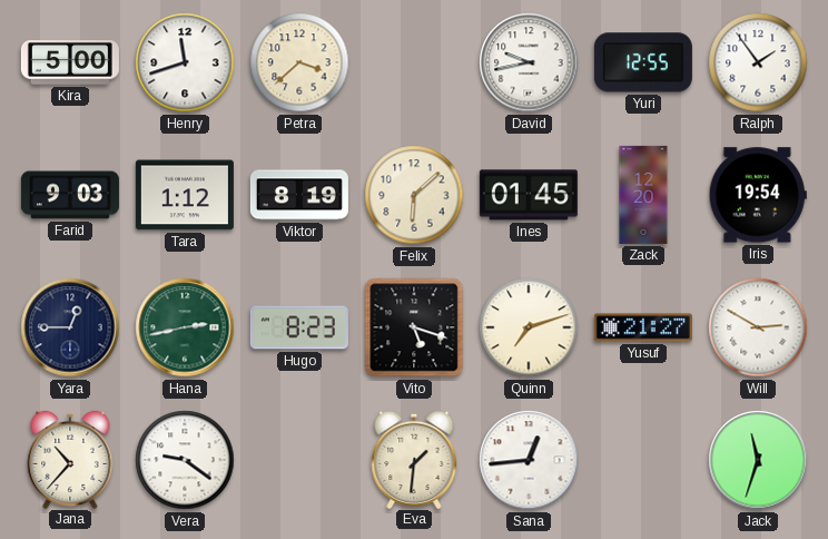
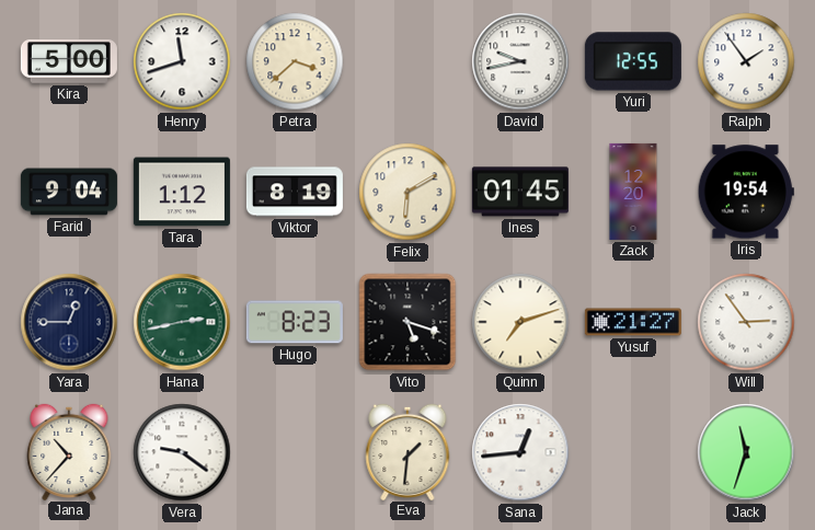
Farid: 9:03 -> 9:04 (69, 192)
Felix: 6:08 -> 6:10 (407, 192)
Will: 2:50 -> 2:54 (746, 322)
